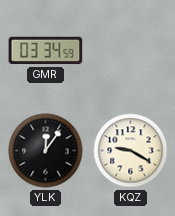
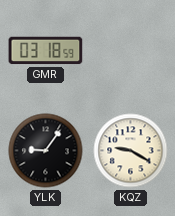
GMR: 03:34 -> 03:18 (46, 51)
YLK: 12:06 -> 9:06 (46, 151)
